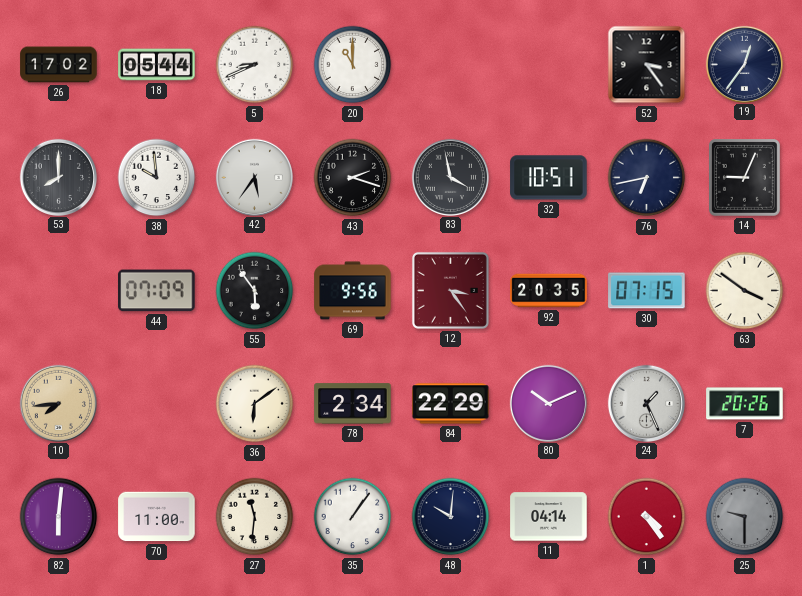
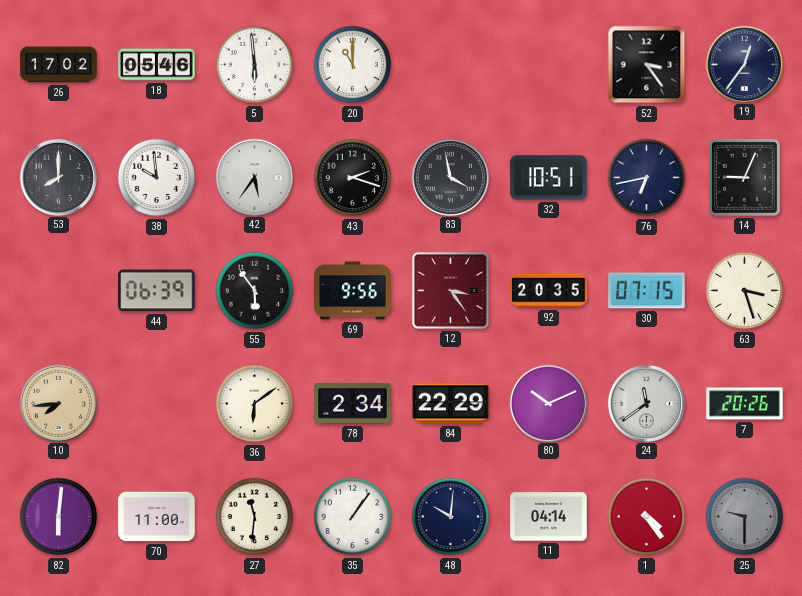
18: 05:44 -> 05:46 (157, 65)
5: 8:41 -> 5:59 (255, 65)
44: 07:09 -> 06:39 (157, 291)
63: 3:51 -> 3:27 (745, 291)
24: 1:26 -> 11:39 (646, 403)
